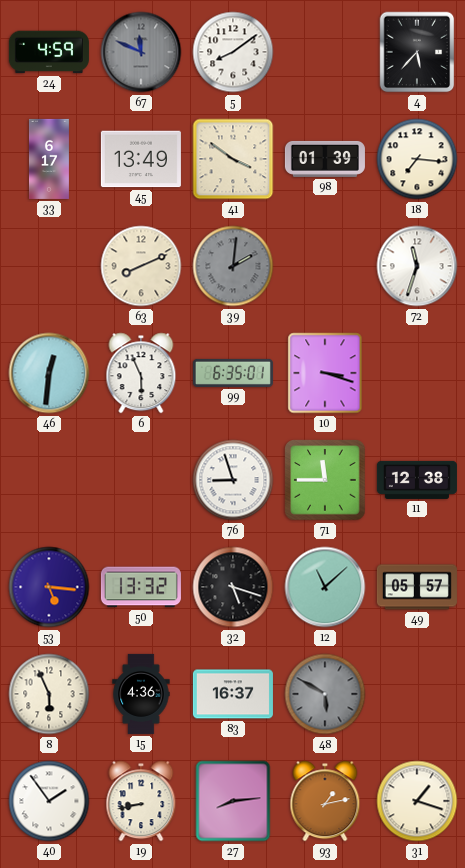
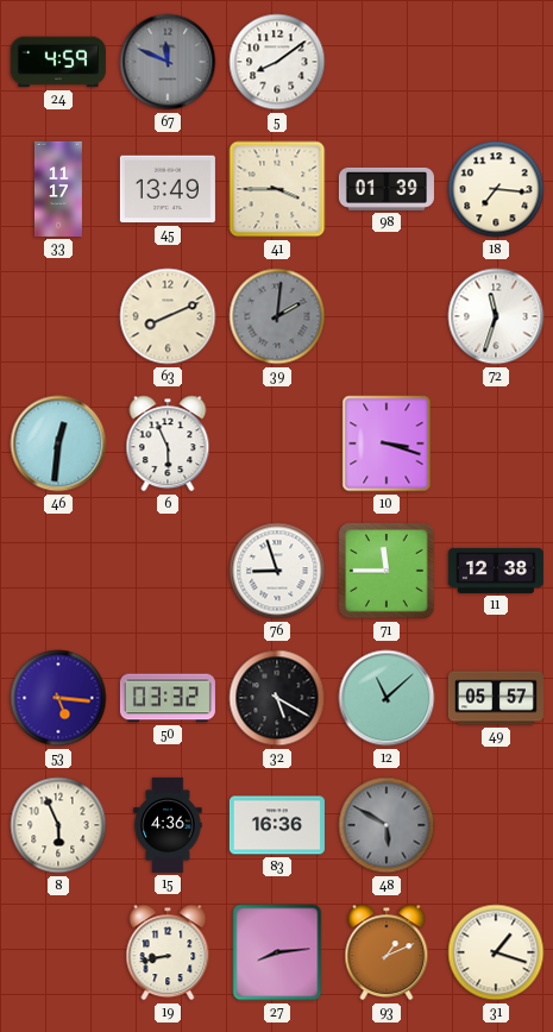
4: 5:37 -> none (417, 52)
33: 6:17 -> 11:17 (58, 189)
41: 3:51 -> 3:45 (277, 189)
99: 6:35 -> none (233, 373)
50: 13:32 -> 03:32 (168, 698)
32: 5:18 -> 5:20 (277, 698)
83: 16:37 -> 16:36 (277, 825)
40: 1:54 -> none (49, 801)
93: 1:13 -> 1:11 (387, 952)
